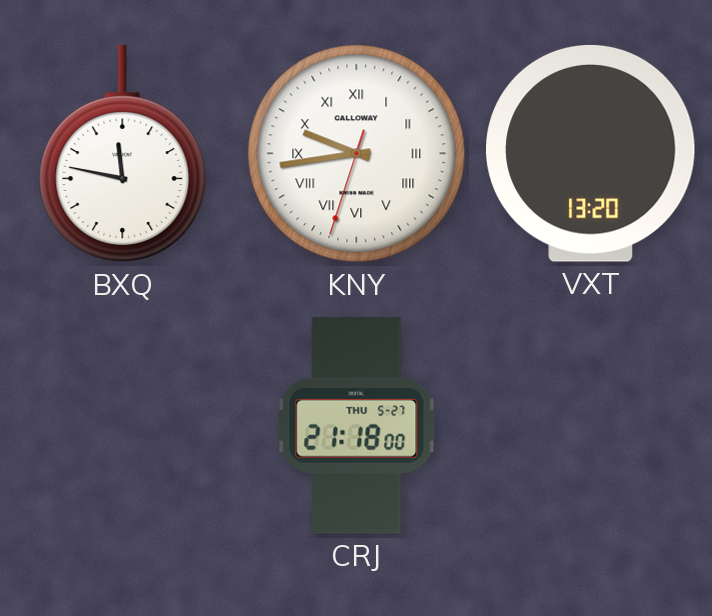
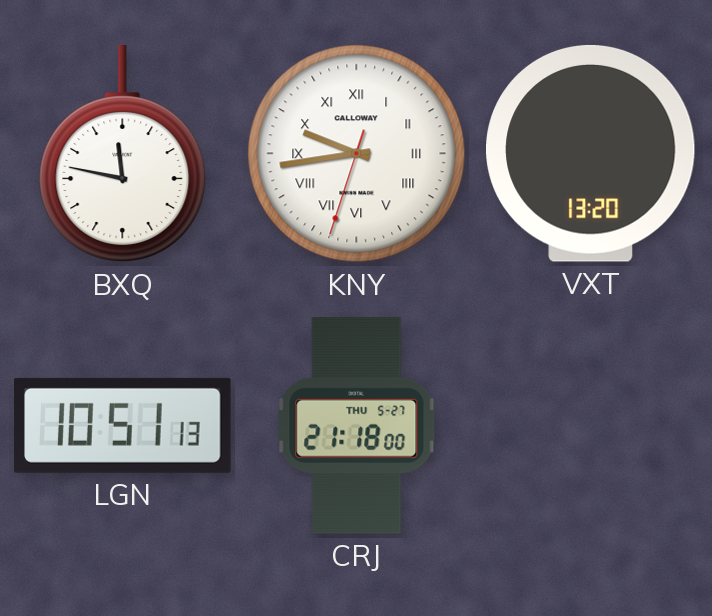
LGN: none -> 10:51 (123, 425)
